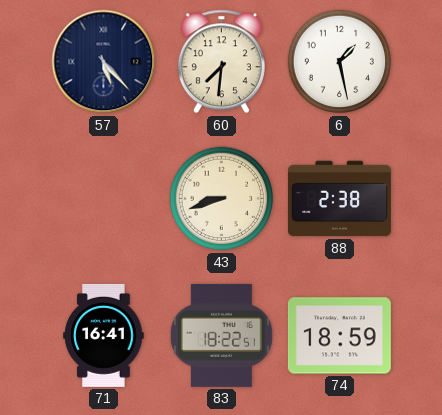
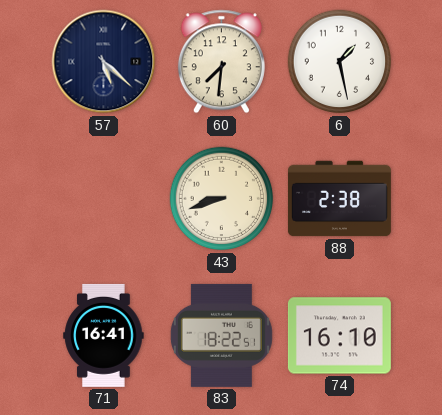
57: 5:23 -> 5:22 (104, 62)
74: 18:59 -> 16:10 (339, 336)
